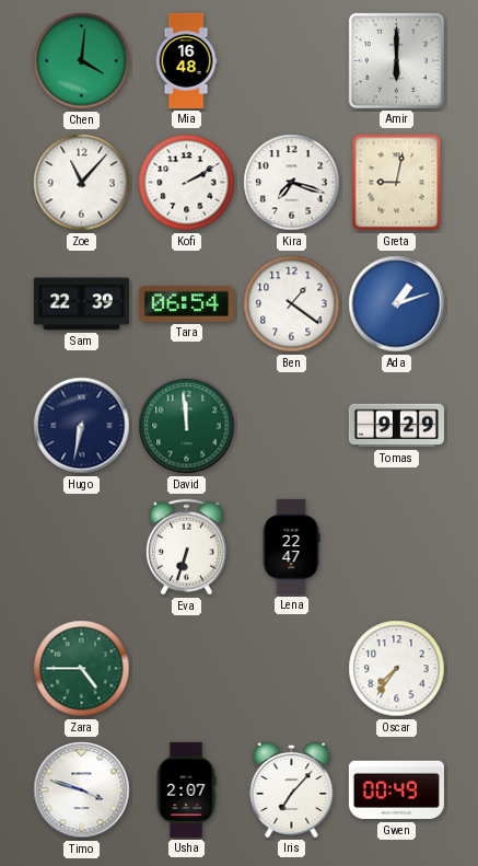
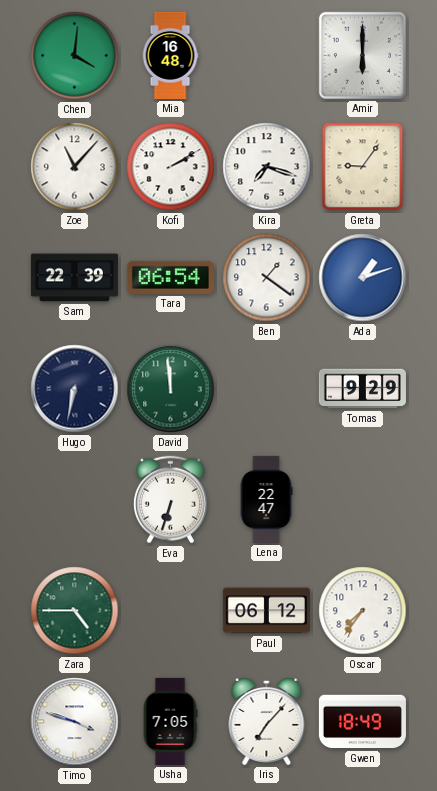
Greta: 9:02 -> 9:06 (363, 167)
Paul: none -> 06:12 (266, 611)
Usha: 2:07 -> 7:05 (170, 721)
Gwen: 00:49 -> 18:49 (362, 722)
